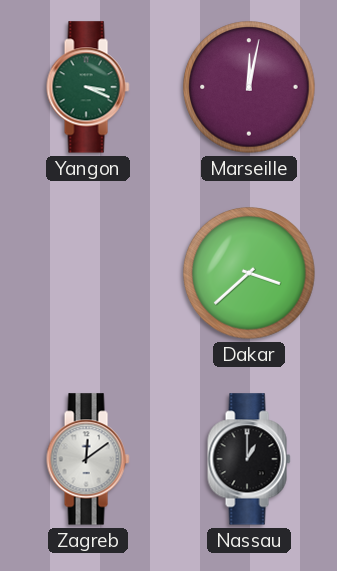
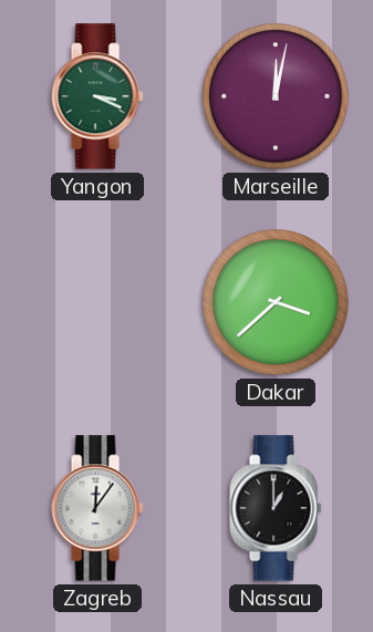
Zagreb: 12:09 -> 12:06 (97, 508)
